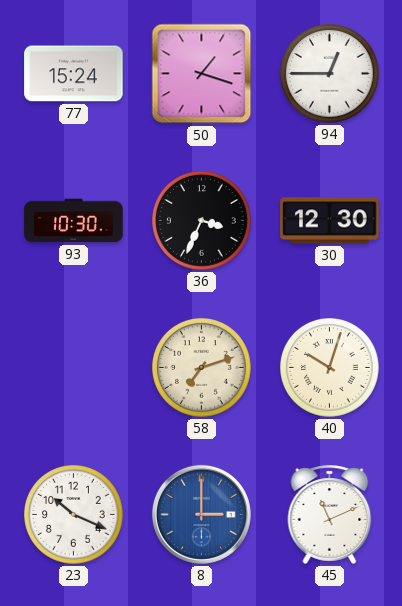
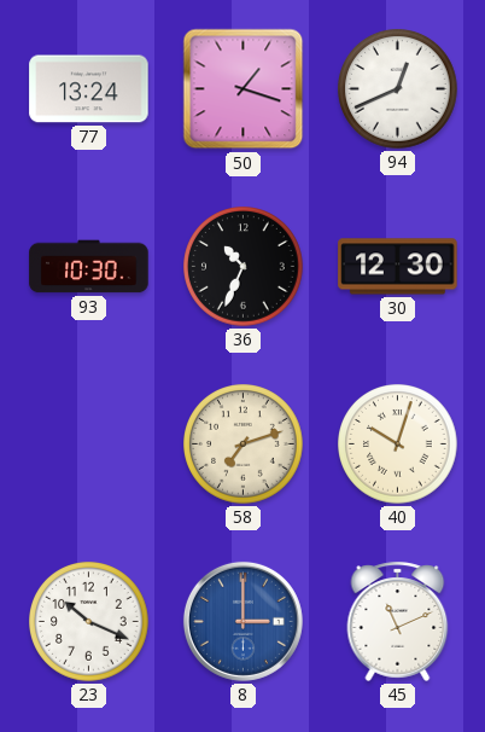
77: 15:24 -> 13:24 (89, 89)
94: 12:45 -> 12:41 (398, 89)
36: 3:34 -> 10:34 (244, 267)
